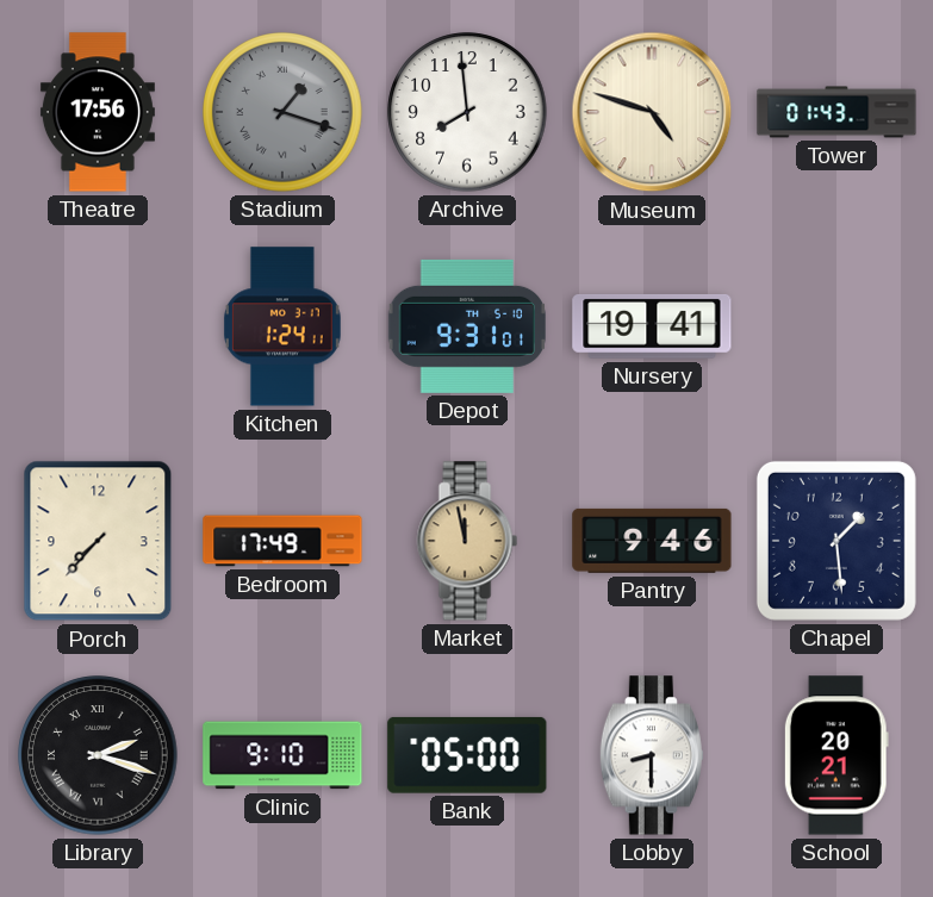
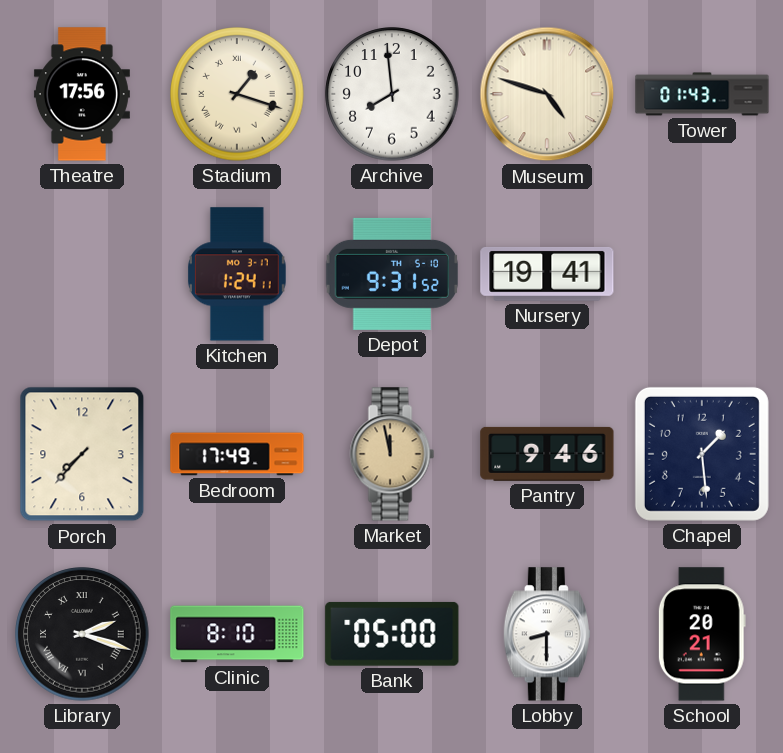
Stadium dial: grey -> cream (237, 94)
Depot: 9:31:01 -> 9:31:52 (392, 274)
Clinic: 9:10 -> 8:10 (237, 634)
